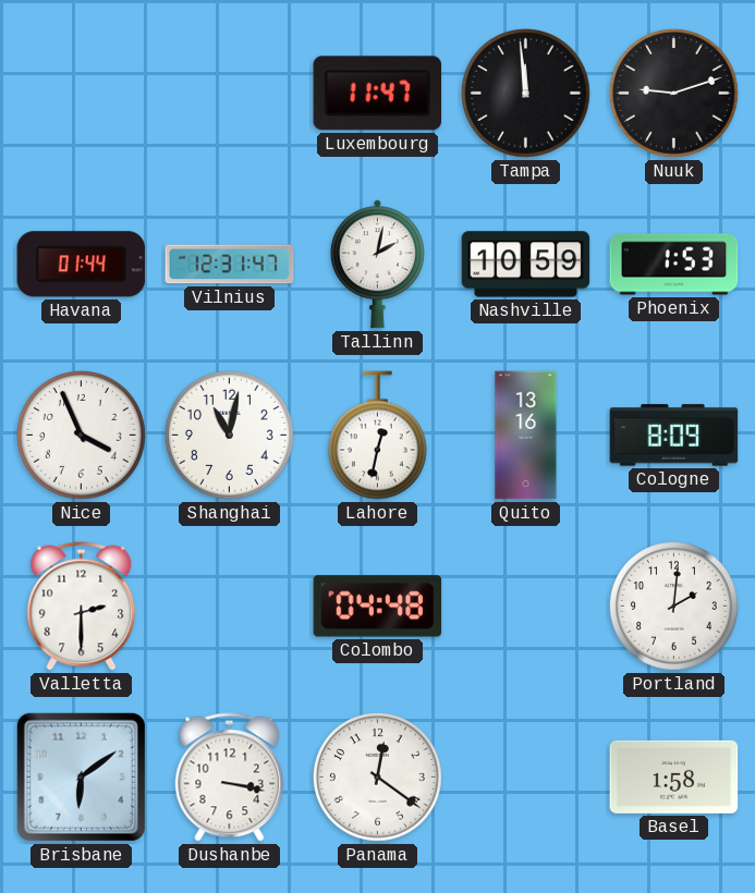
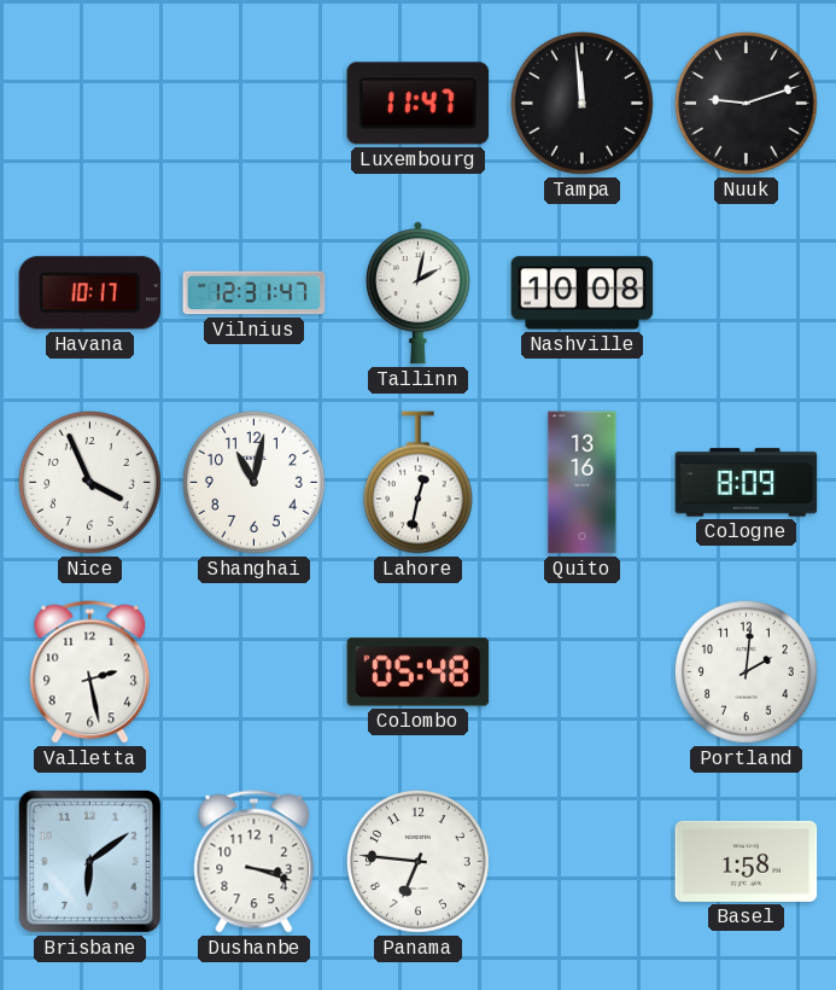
Havana: 01:44 -> 10:17 (90, 293)
Nashville: 10:59 -> 10:08 (583, 293)
Phoenix: 1:53 -> none (674, 265)
Valletta: 2:30 -> 2:28 (90, 672)
Colombo: 04:48 -> 05:48 (419, 672)
Dushanbe: 3:17 -> 3:18 (255, 862)
Panama: 12:21 -> 6:46 (417, 862)
